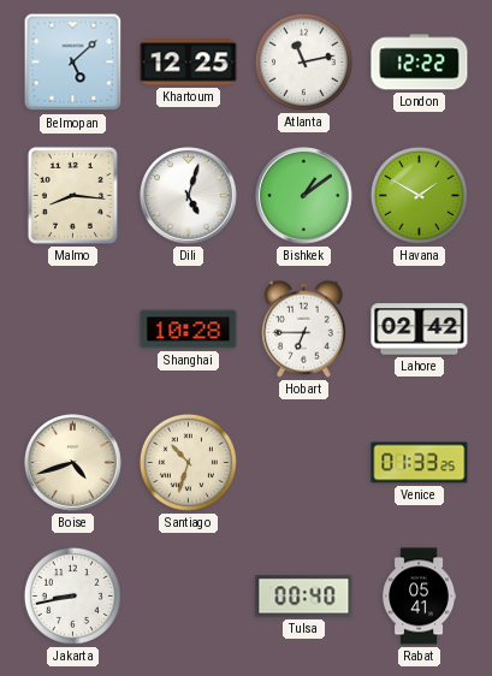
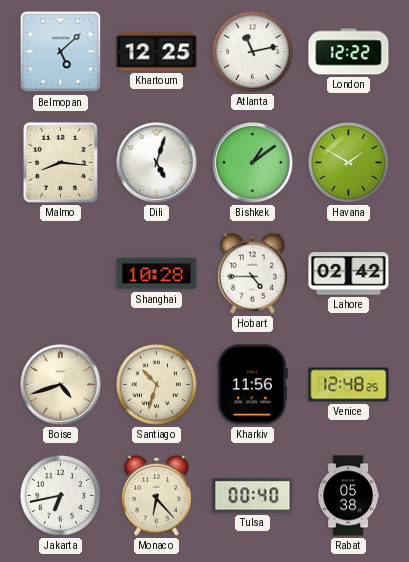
Hobart: 6:45 -> 4:45 (252, 273)
Kharkiv: none -> 11:56 (252, 385)
Venice: 01:33 -> 12:48 (349, 385)
Jakarta: 8:43 -> 6:43 (60, 495)
Monaco: none -> 6:23 (156, 495)
Rabat: 05:41 -> 05:38 (349, 496)
